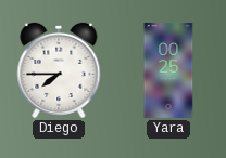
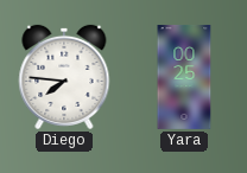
Diego: 7:45 -> 7:46 (64, 77)
